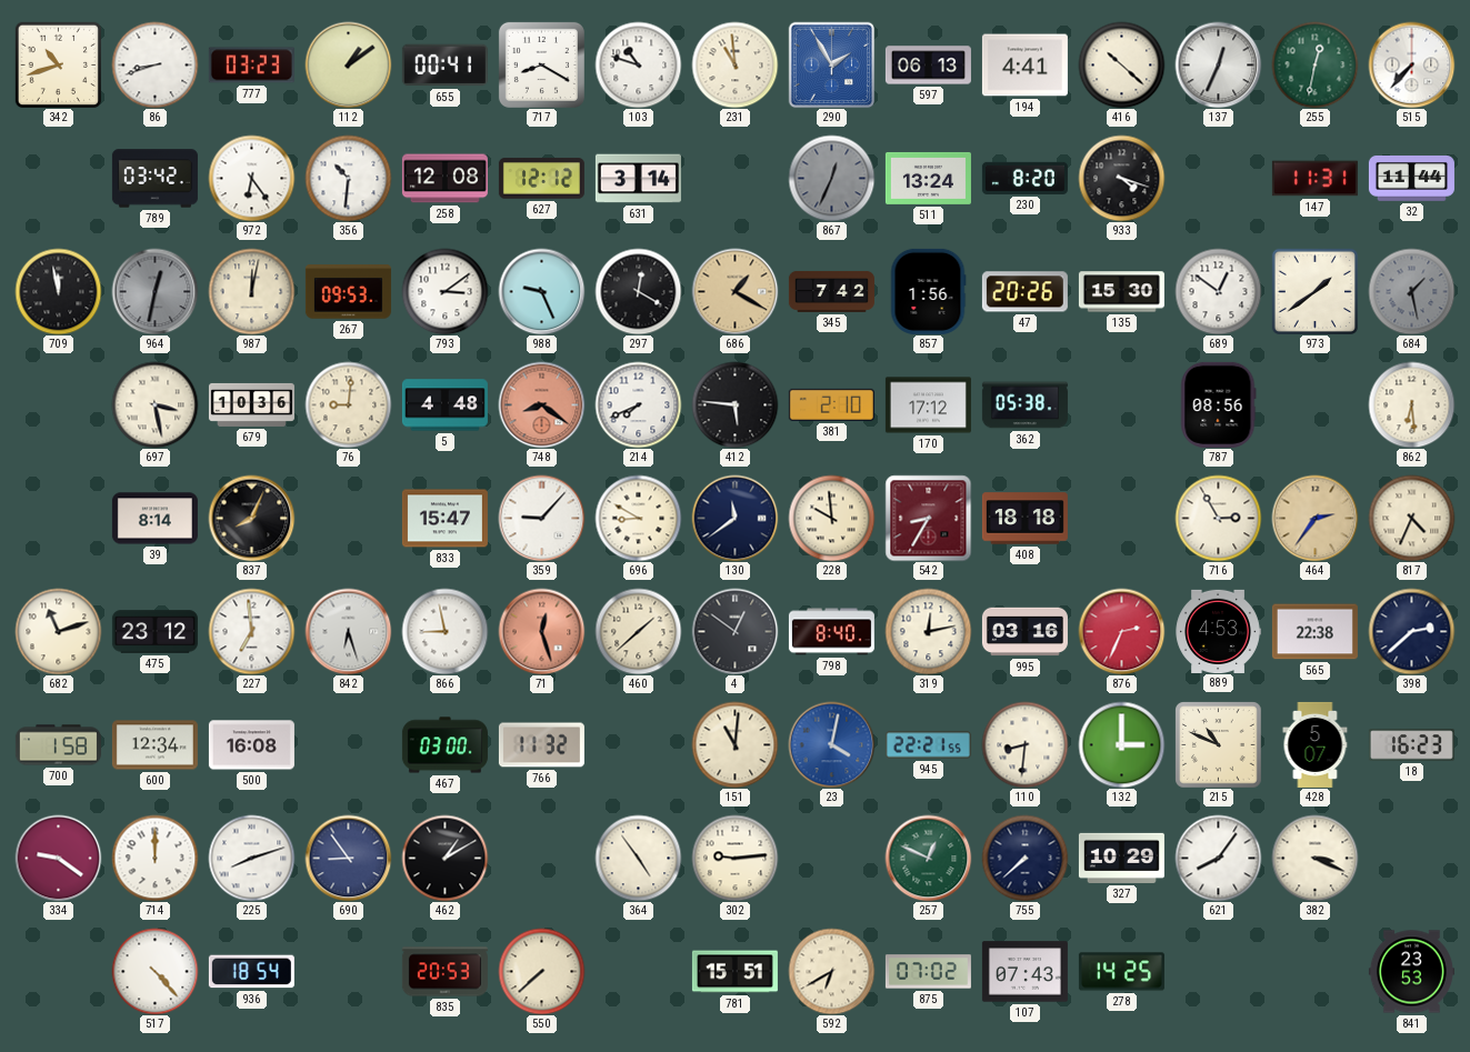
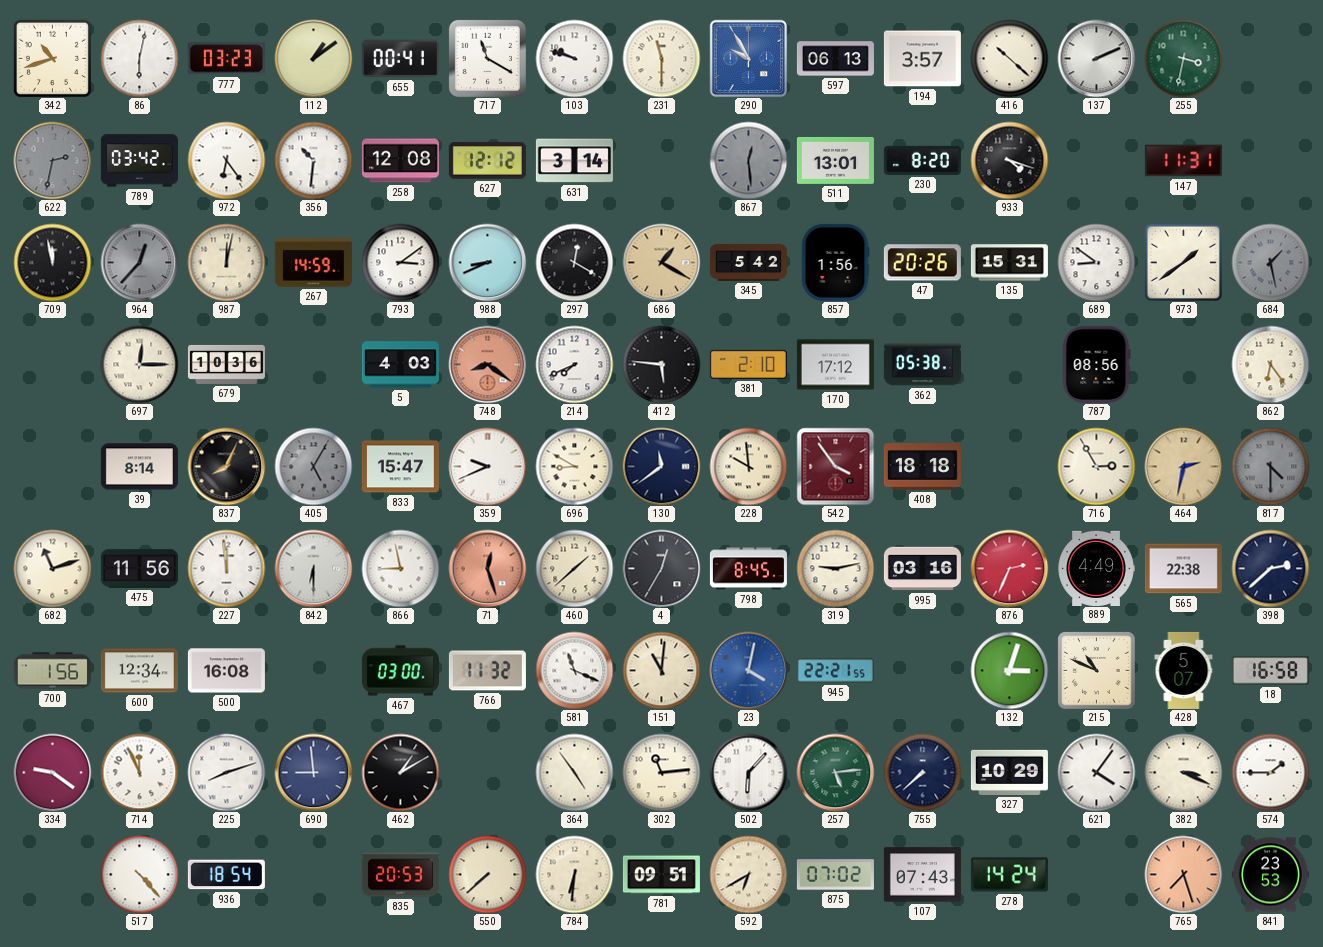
86: 8:42 -> 6:02 (139, 58)
717: 8:20 -> 11:20 (487, 58)
103: 10:48 -> 9:48 (574, 58)
231: 10:59 -> 11:30 (661, 58)
290: 1:55 -> 9:55 (748, 58)
194: 4:41 -> 3:57 (922, 59)
137: 12:34 -> 2:11 (1096, 58)
255: 12:32 -> 3:32 (1183, 58)
515: 7:37 -> none (1411, 64)
622: none -> 2:32 (52, 160)
867: 12:34 -> 12:29 (748, 160)
511: 13:24 -> 13:01 (835, 160)
32: 11:44 -> none (1411, 179)
964: 12:32 -> 12:37 (139, 262)
267: 09:53 -> 14:59 (313, 263)
988: 9:26 -> 8:41 (487, 262)
345: 7:42 -> 5:42 (748, 262)
135: 15:30 -> 15:31 (1009, 263)
689: 12:51 -> 8:51 (1096, 262)
697: 3:28 -> 12:15 (139, 364)
76: 9:01 -> none (348, 404)
5: 4:48 -> 4:03 (400, 365)
862: 6:29 -> 6:24 (1270, 364)
405: none -> 5:05 (313, 466)
359: 9:07 -> 9:41 (487, 466)
542: 8:35 -> 3:54 (835, 466)
464: 2:36 -> 2:32 (1183, 466)
817: 4:34 -> 4:30 (1270, 466)
817 dial: cream -> grey (1270, 466)
475: 23:12 -> 11:56 (139, 569)
227: 6:59 -> 11:59 (226, 568)
842: 6:27 -> 6:30 (313, 568)
4: 12:51 -> 12:35 (661, 568)
798: 8:40 -> 8:45 (748, 569)
319: 12:13 -> 9:13 (835, 568)
889: 4:53 -> 4:49 (1096, 568)
700: 1:58 -> 1:56 (52, 671)
581: none -> 11:19 (574, 670)
110: 8:31 -> none (1024, 744)
132: 3:00 -> 3:03 (1009, 670)
18: 16:23 -> 16:58 (1270, 671)
714: 12:00 -> 11:56 (139, 772)
690: 8:54 -> 8:59 (313, 772)
302: 9:14 -> 11:14 (661, 772)
502: none -> 6:07 (748, 772)
257: 12:49 -> 5:14 (835, 772)
621: 8:06 -> 4:06 (1096, 772)
574: none -> 1:45 (1270, 772)
784: none -> 6:31 (574, 874)
781: 15:51 -> 09:51 (661, 875)
278: 14:25 -> 14:24 (1009, 875)
765: none -> 7:27 (1183, 874)
